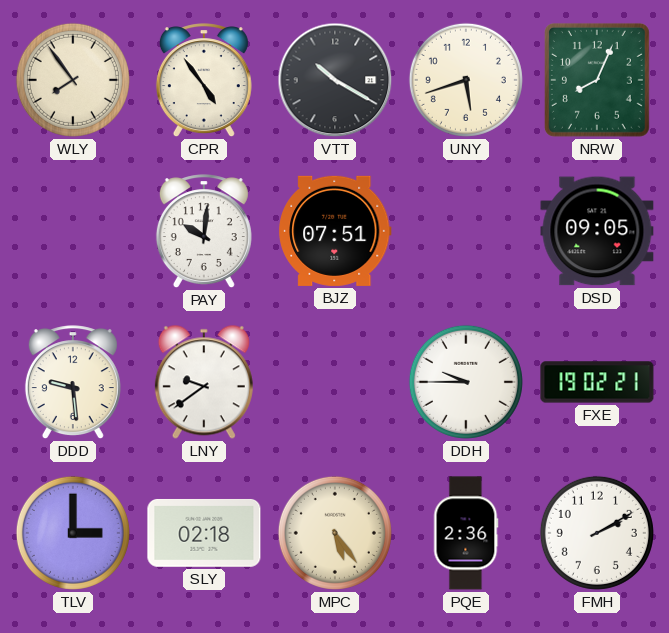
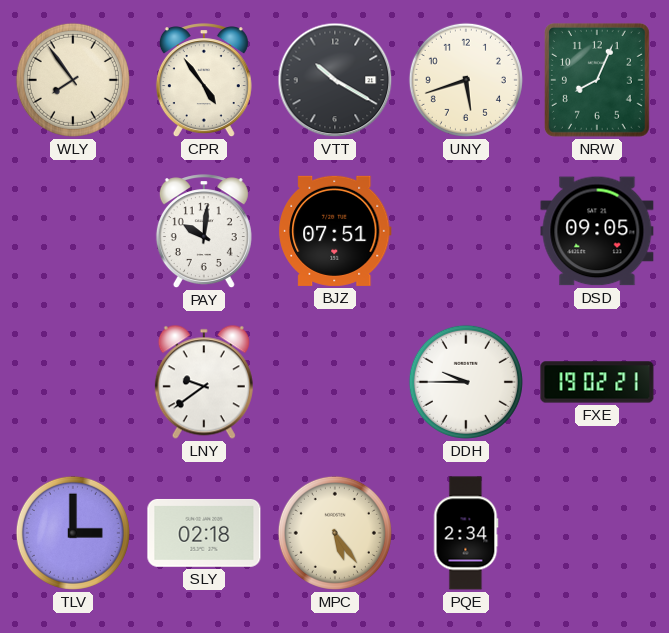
DDD: 9:29 -> none (73, 383)
PQE: 2:36 -> 2:34 (466, 533)
FMH: 2:10 -> none (597, 533)
